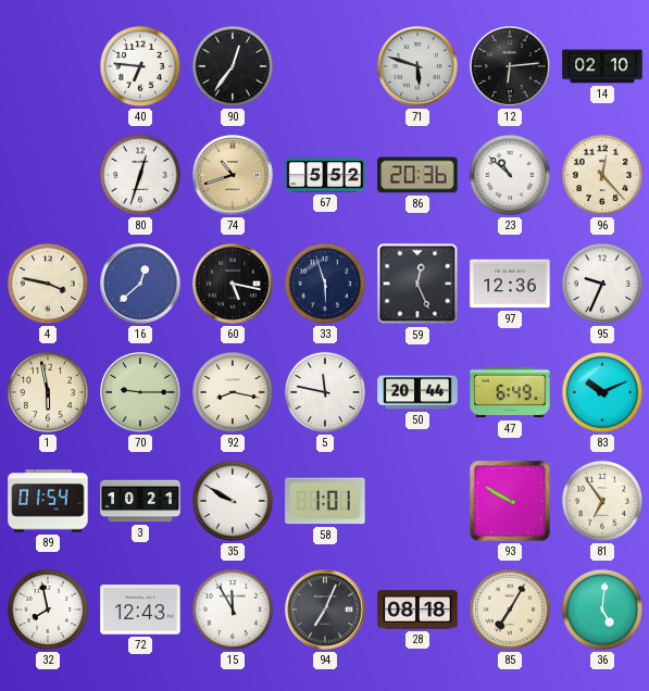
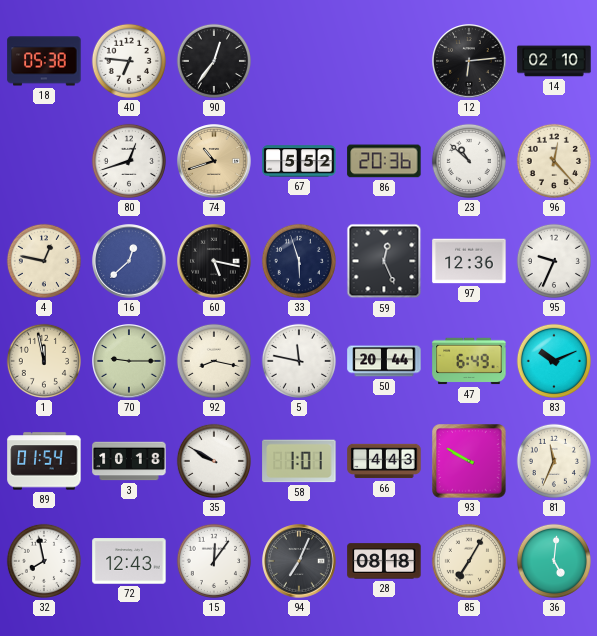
18: none -> 05:38 (44, 61)
71: 5:48 -> none (417, 66)
80: 12:33 -> 12:42 (129, 161)
4: 3:47 -> 12:47 (44, 261)
1: 5:58 -> 11:58 (44, 361)
3: 10:21 -> 10:18 (129, 461)
66: none -> 4:43 (384, 461)
81: 6:54 -> 11:34 (554, 461)
15: 11:55 -> 12:06 (214, 561)
